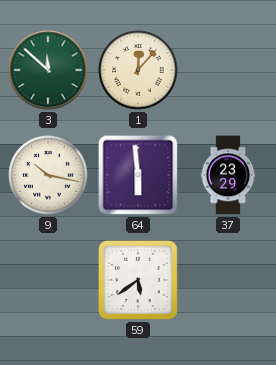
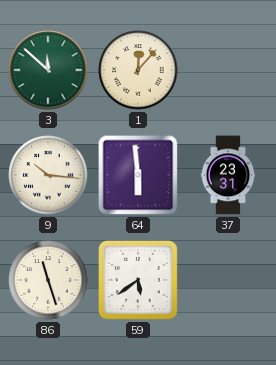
9: 10:17 -> 10:16 (48, 175)
37: 23:29 -> 23:31 (228, 175)
86: none -> 11:27 (48, 280)
